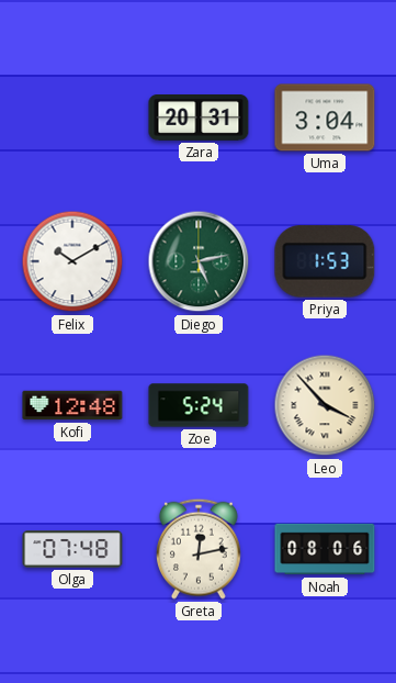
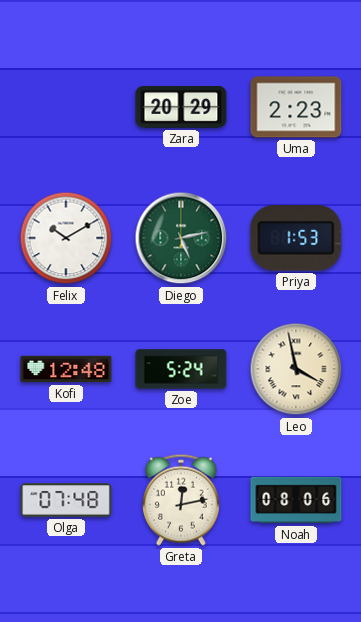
Zara: 20:31 -> 20:29 (181, 108)
Uma: 3:04 -> 2:23 (296, 107)
Leo: 3:53 -> 3:58 (296, 369)
